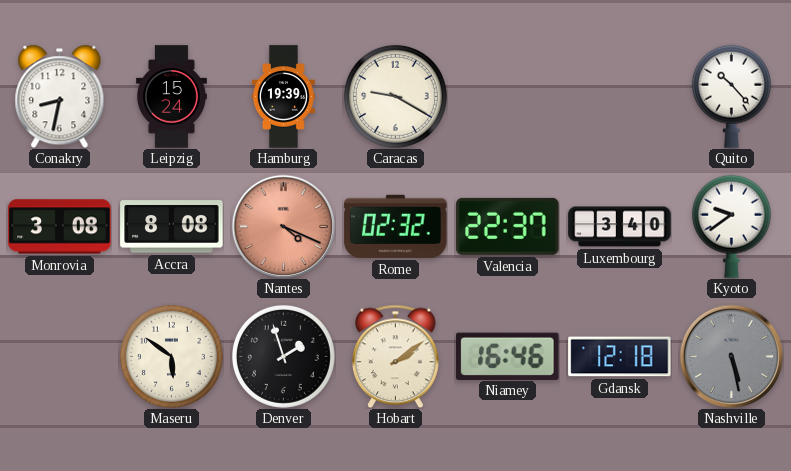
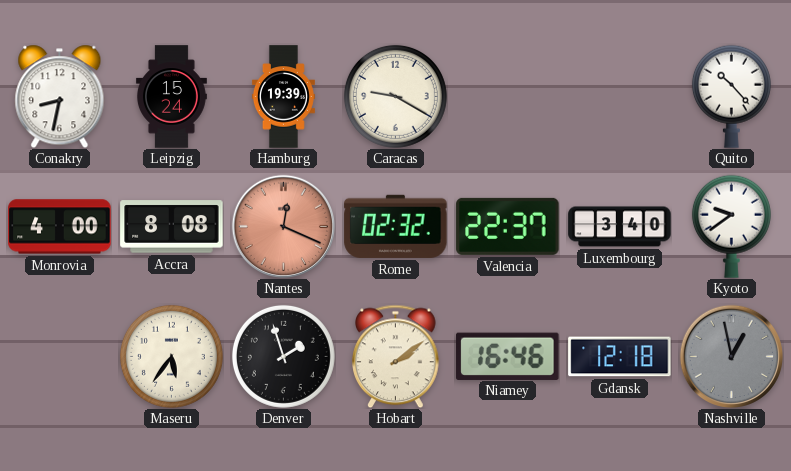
Monrovia: 3:08 -> 4:00 (60, 227)
Nantes: 4:19 -> 12:19 (283, 226)
Maseru: 5:51 -> 5:36 (171, 356)
Nashville: 5:28 -> 12:58 (731, 356)
